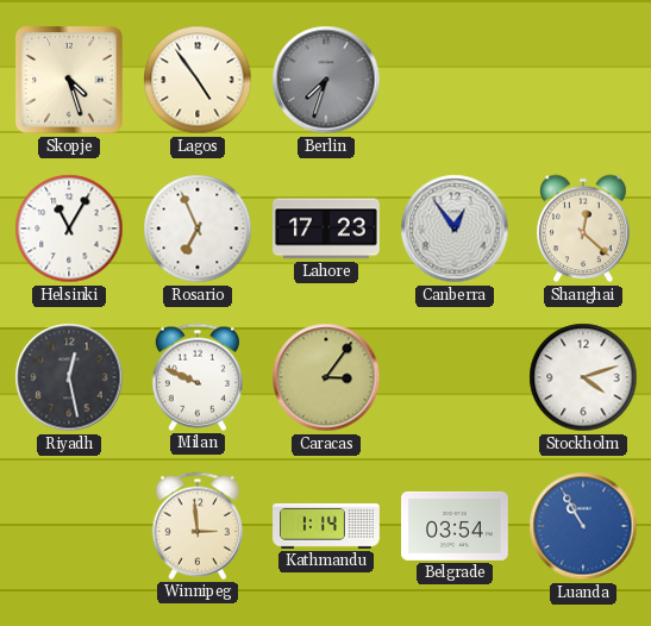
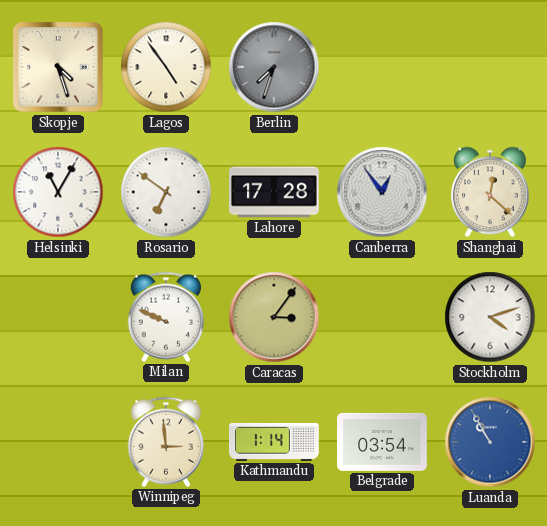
Rosario: 6:56 -> 6:51 (166, 192)
Lahore: 17:23 -> 17:28 (275, 192)
Riyadh: 12:28 -> none (69, 377)
